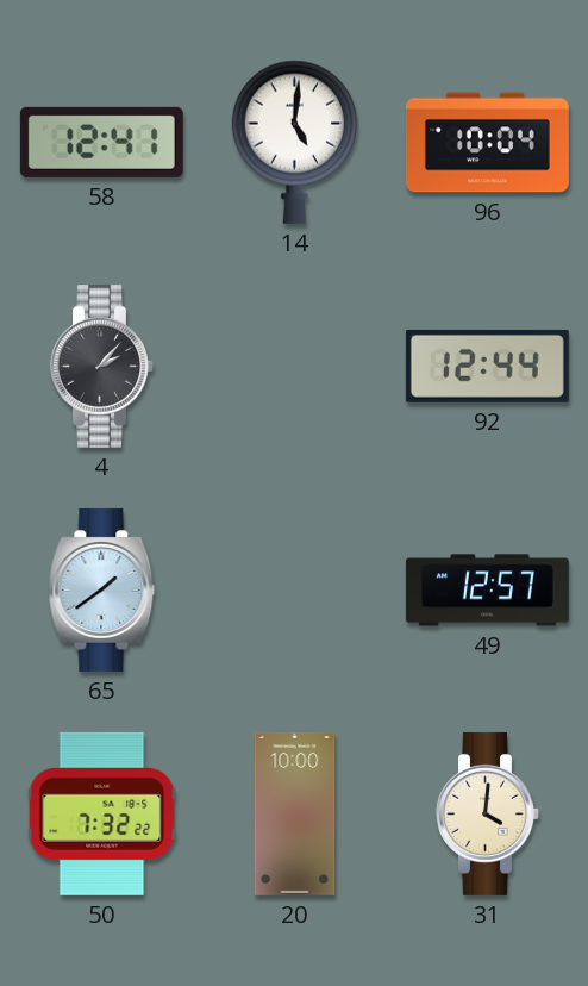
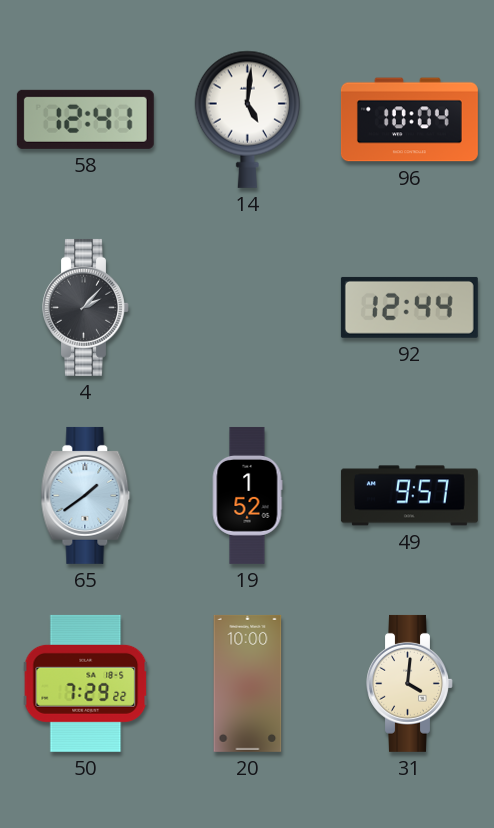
19: none -> 1:52 (247, 495)
49: 12:57 -> 9:57 (409, 496)
50: 7:32 -> 7:29 (86, 683)
